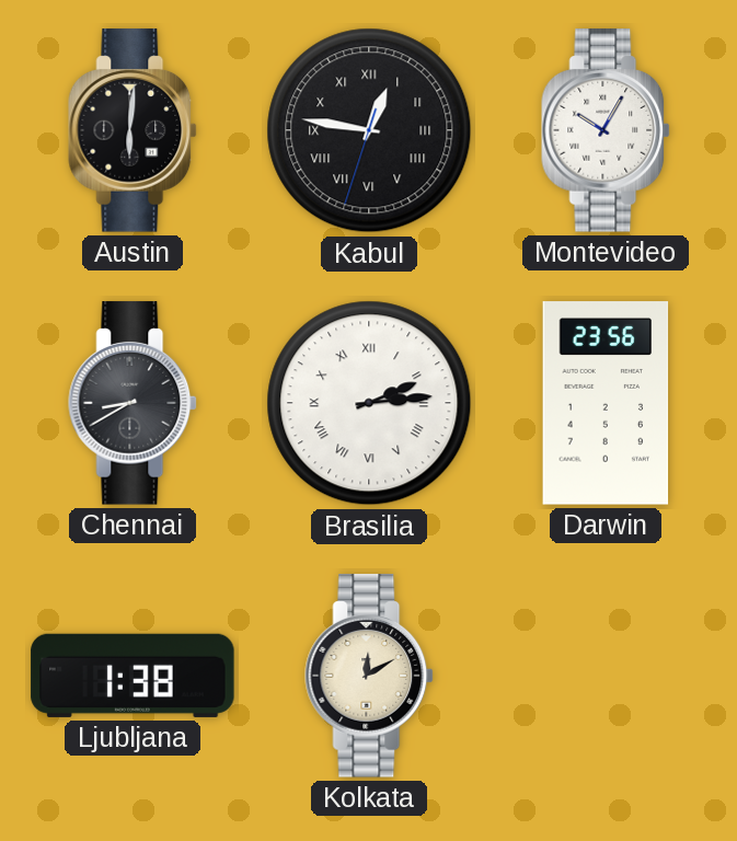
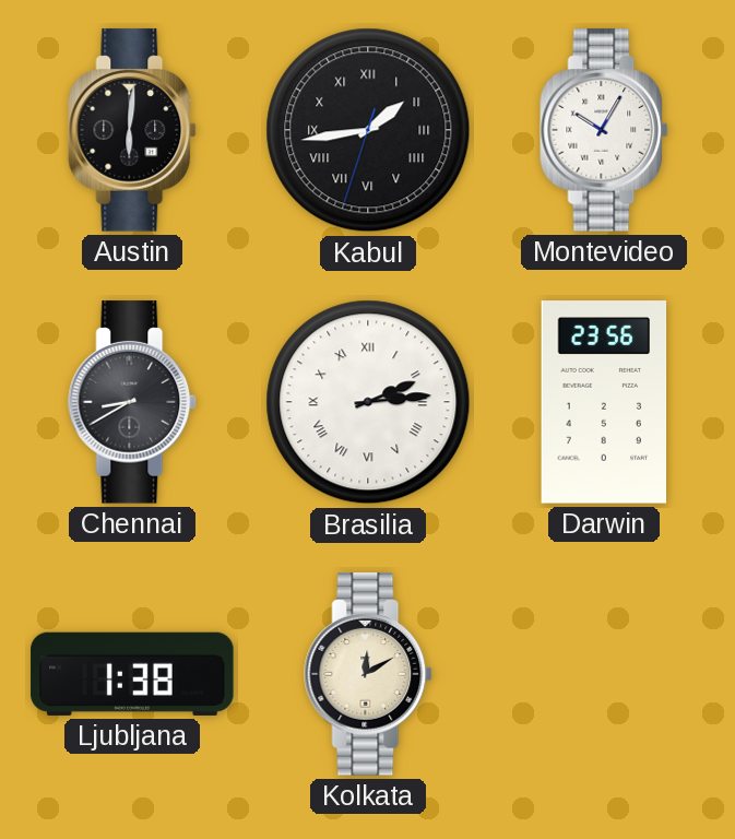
Kabul: 12:46 -> 1:43 (368, 130)
